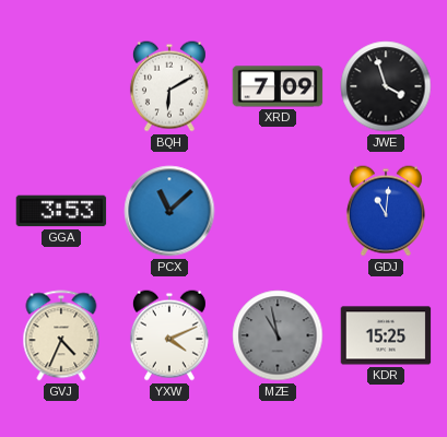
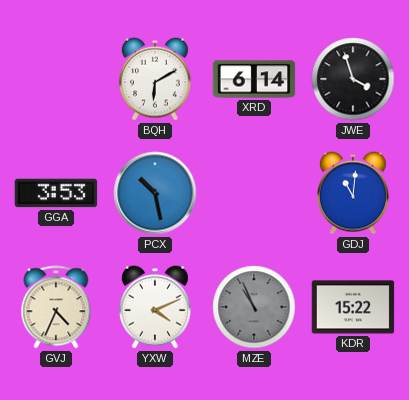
XRD: 7:09 -> 6:14 (254, 79)
PCX: 11:08 -> 10:28 (155, 193)
MZE: 10:58 -> 10:56 (254, 307)
KDR: 15:25 -> 15:22 (353, 307)
